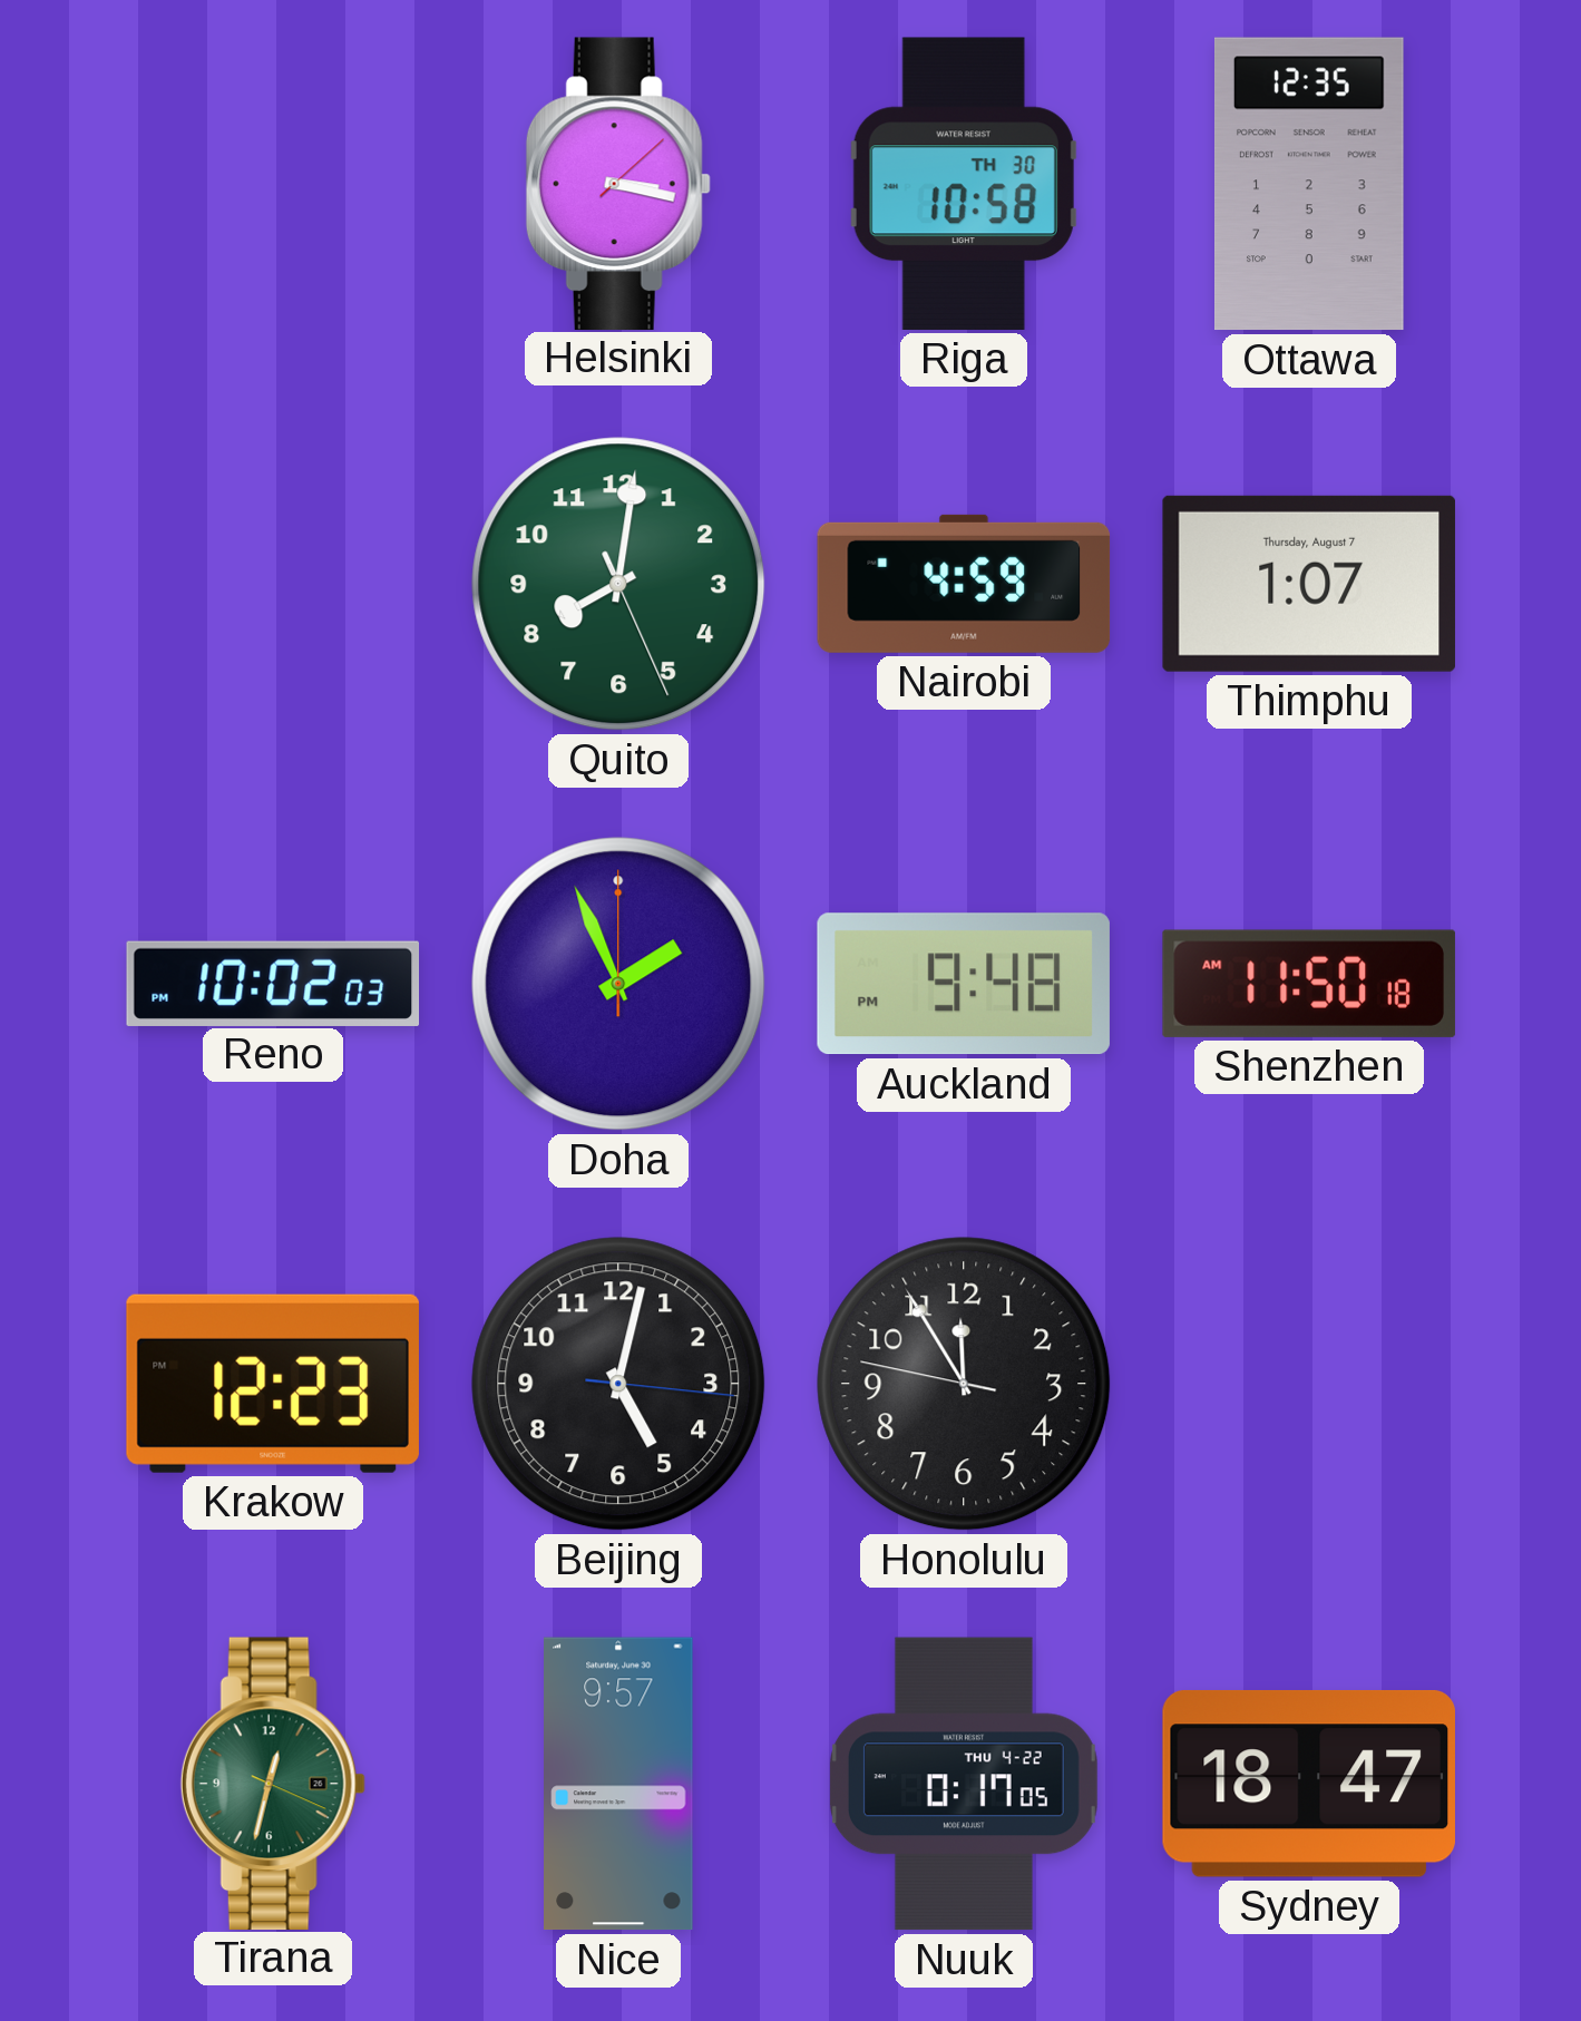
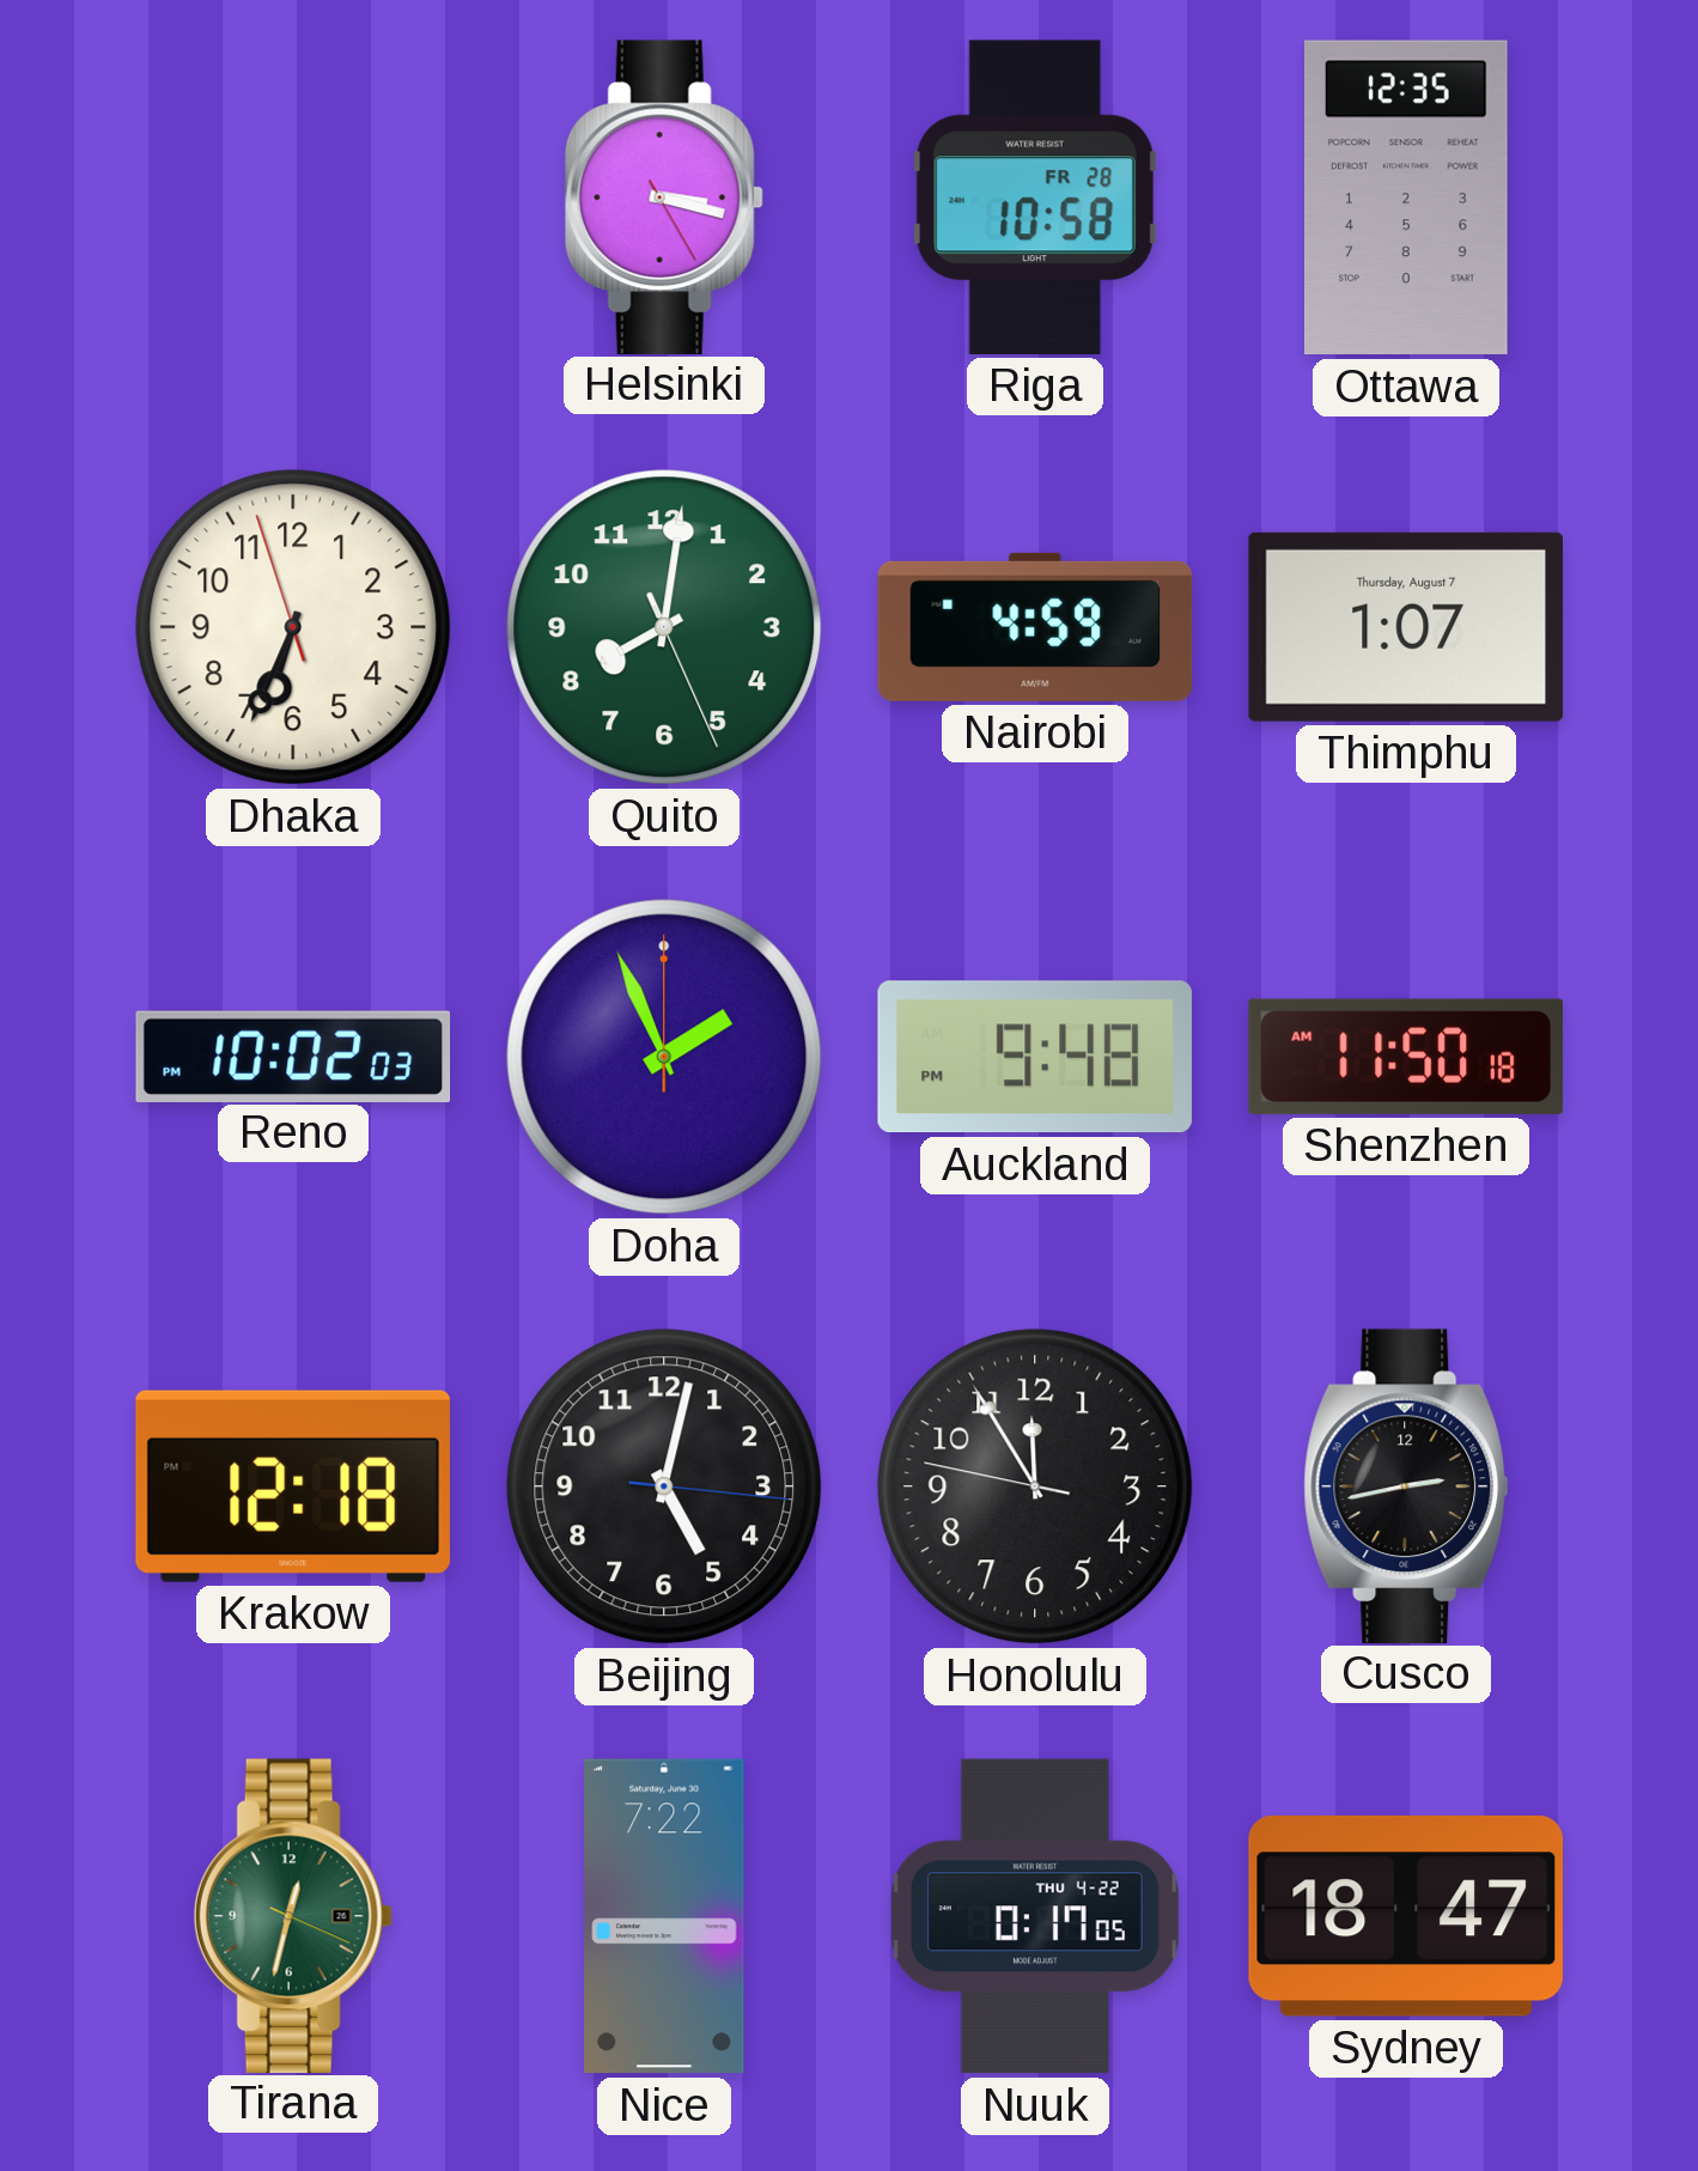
Helsinki: 3:17:08 -> 3:17:25 (664, 196)
Riga date: TH 30 -> FR 28 (1035, 197)
Dhaka: none -> 6:33 (293, 627)
Krakow: 12:23 -> 12:18 (293, 1486)
Cusco: none -> 2:43 (1406, 1485)
Nice: 9:57 -> 7:22 (664, 1916)
